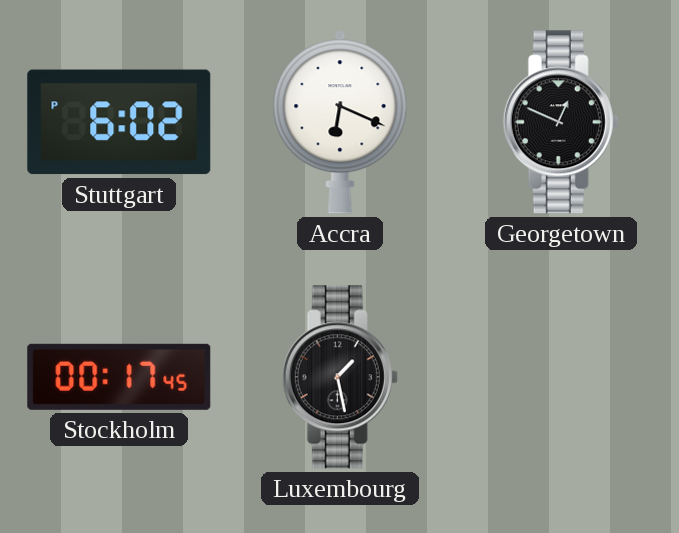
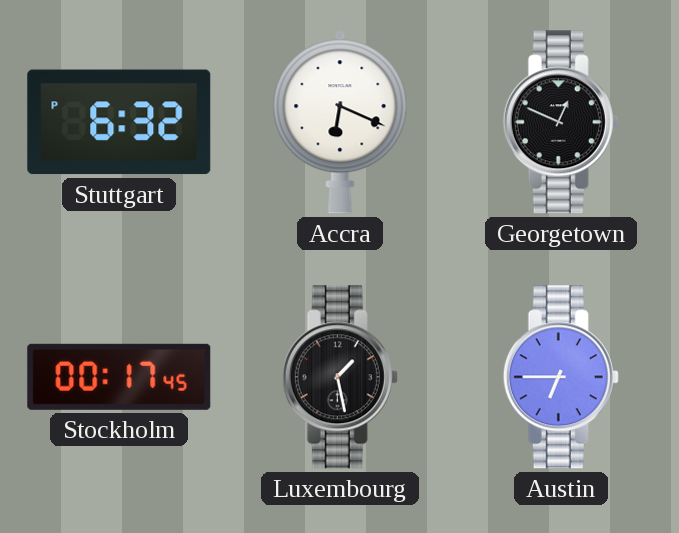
Stuttgart: 6:02 -> 6:32 (119, 122)
Austin: none -> 6:45 (561, 377)
